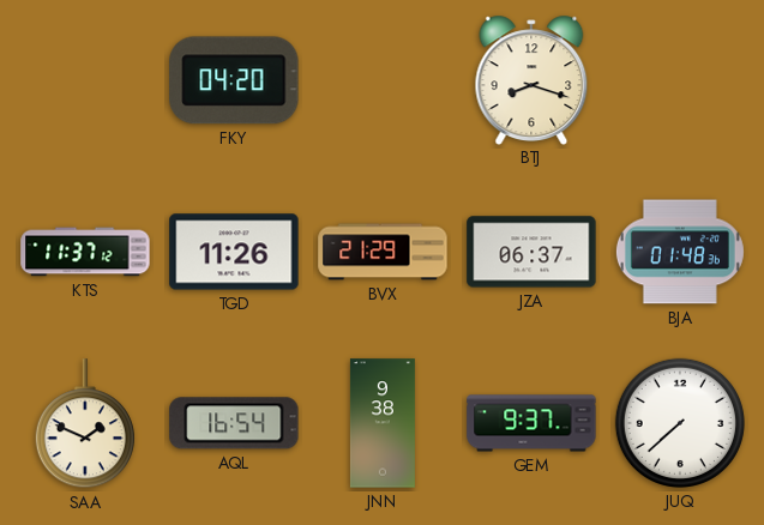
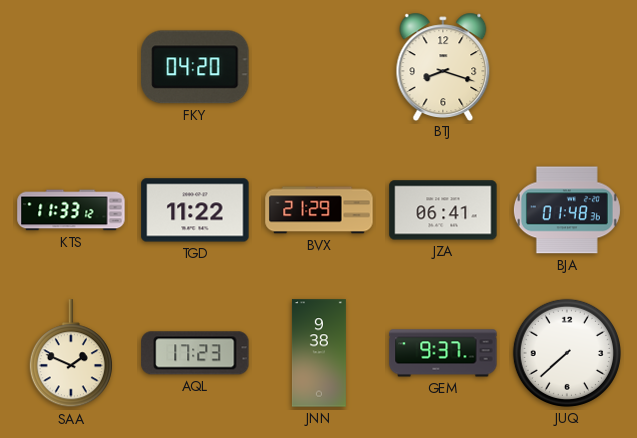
KTS: 11:37 -> 11:33 (71, 210)
TGD: 11:26 -> 11:22 (195, 210)
JZA: 06:37 -> 06:41 (443, 210)
AQL: 16:54 -> 17:23 (195, 353)
